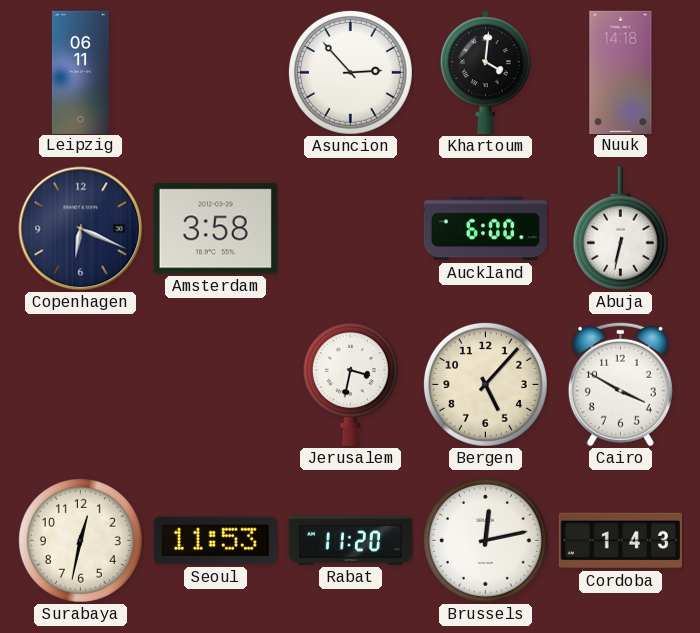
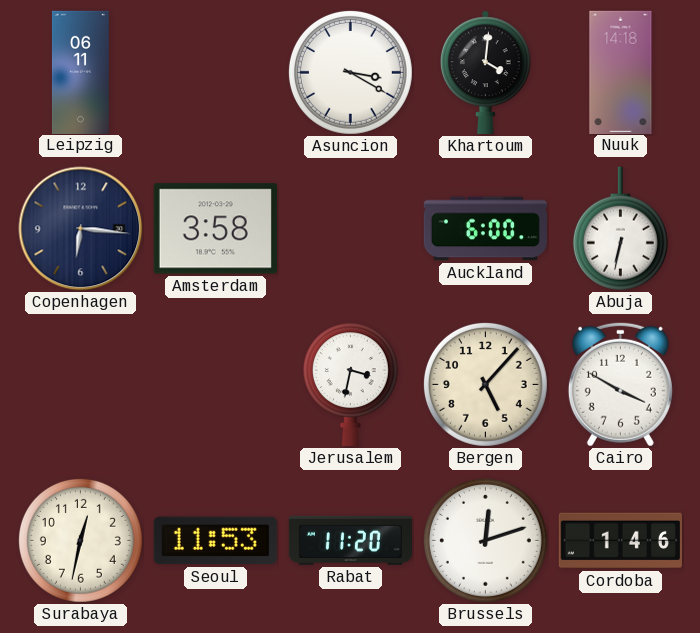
Asuncion: 2:53 -> 3:20 (350, 72)
Copenhagen: 6:19 -> 6:16 (81, 229)
Brussels: 12:13 -> 12:12 (485, 540)
Cordoba: 1:43 -> 1:46 (620, 541)
